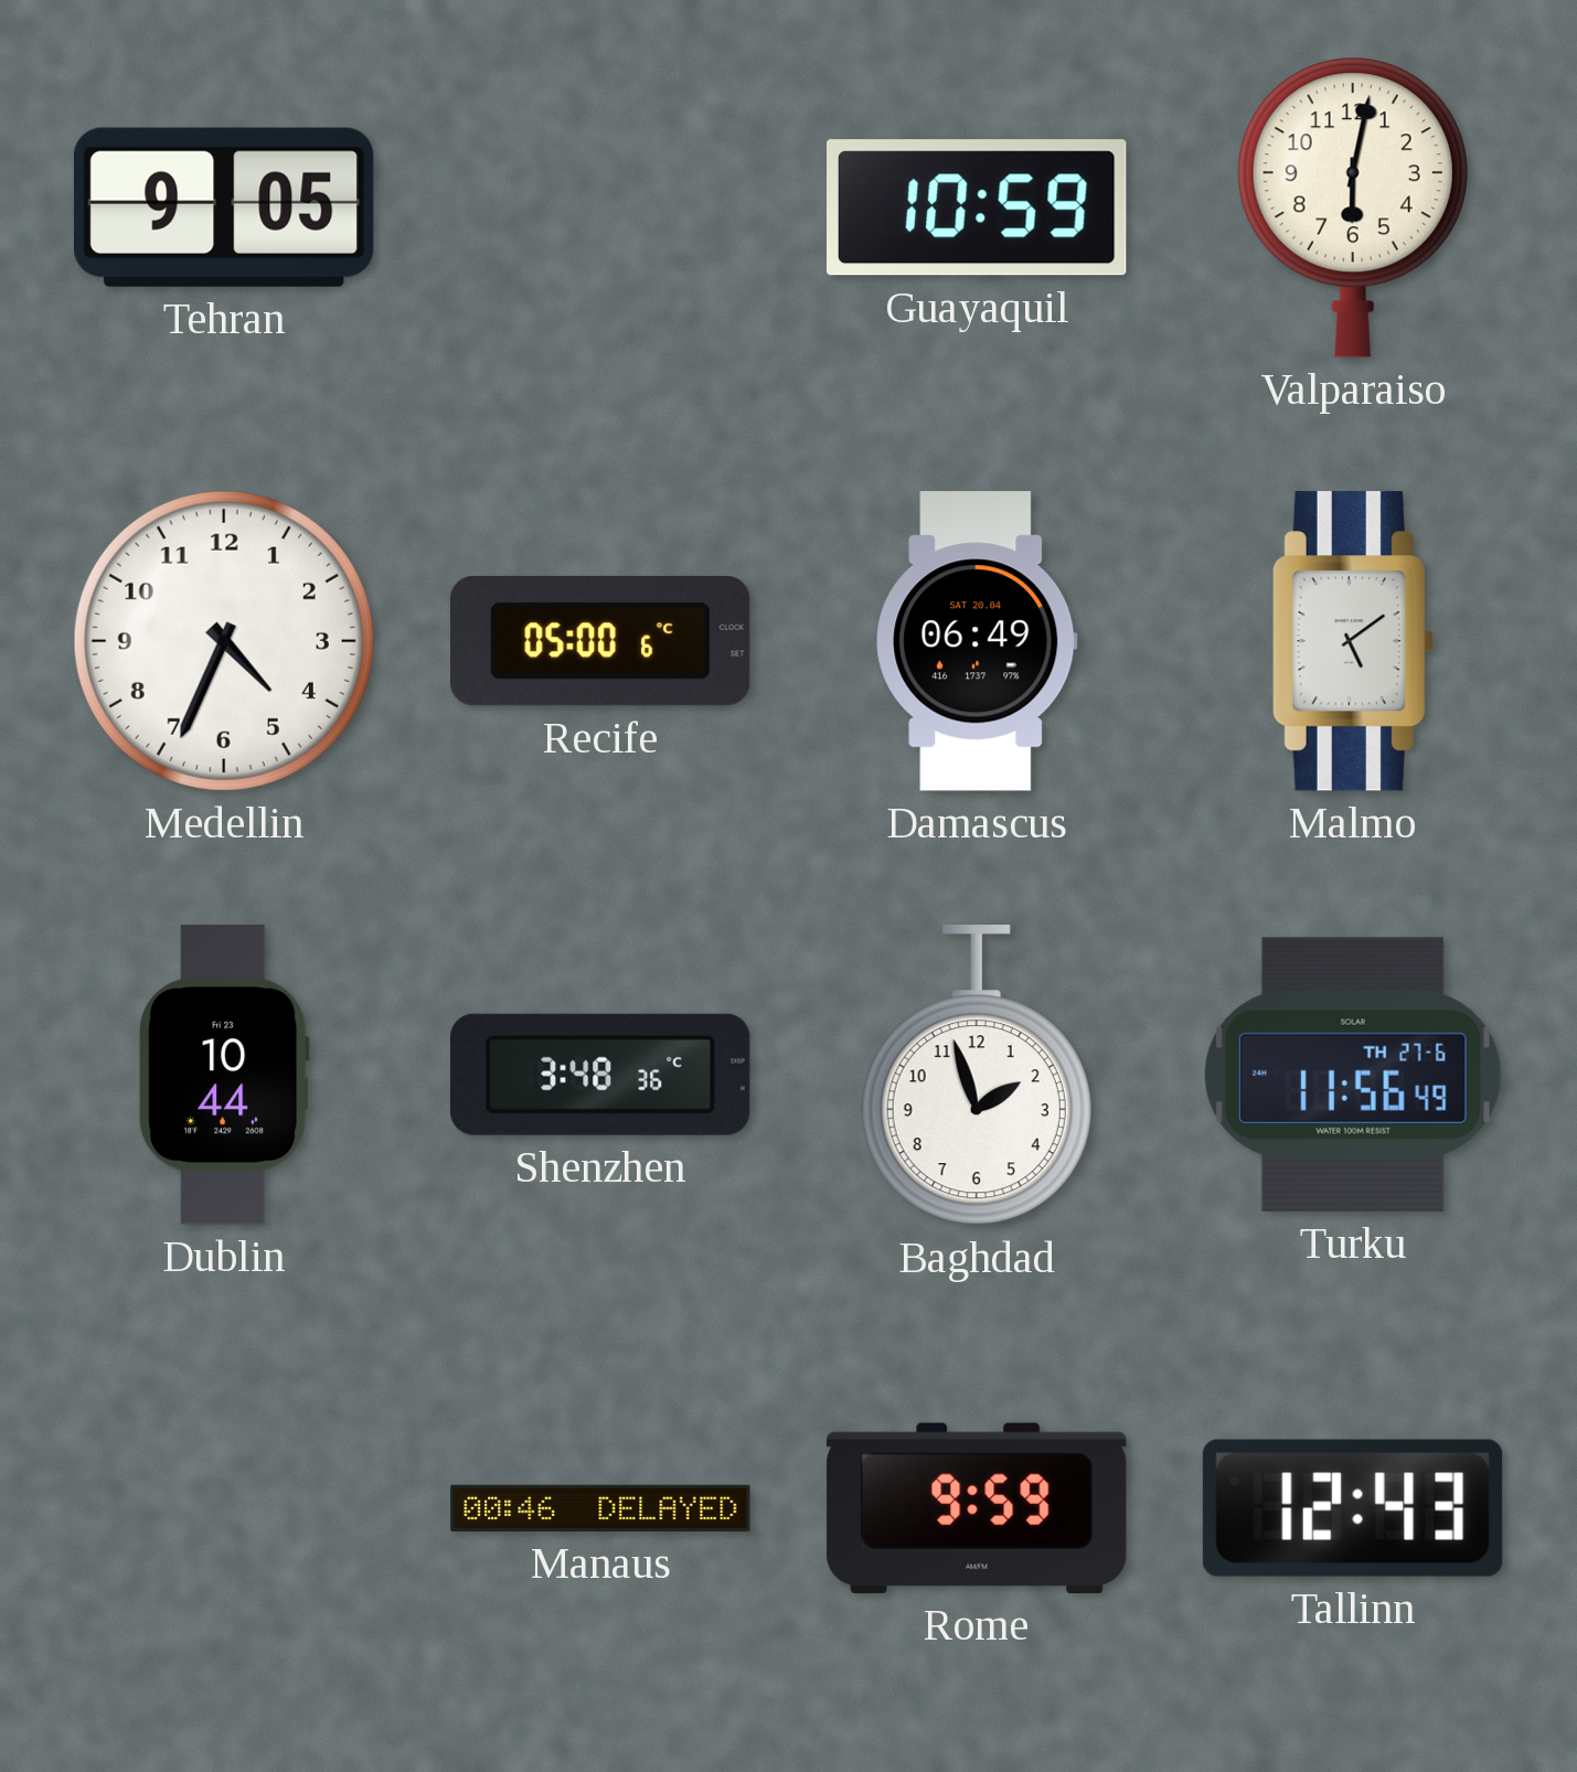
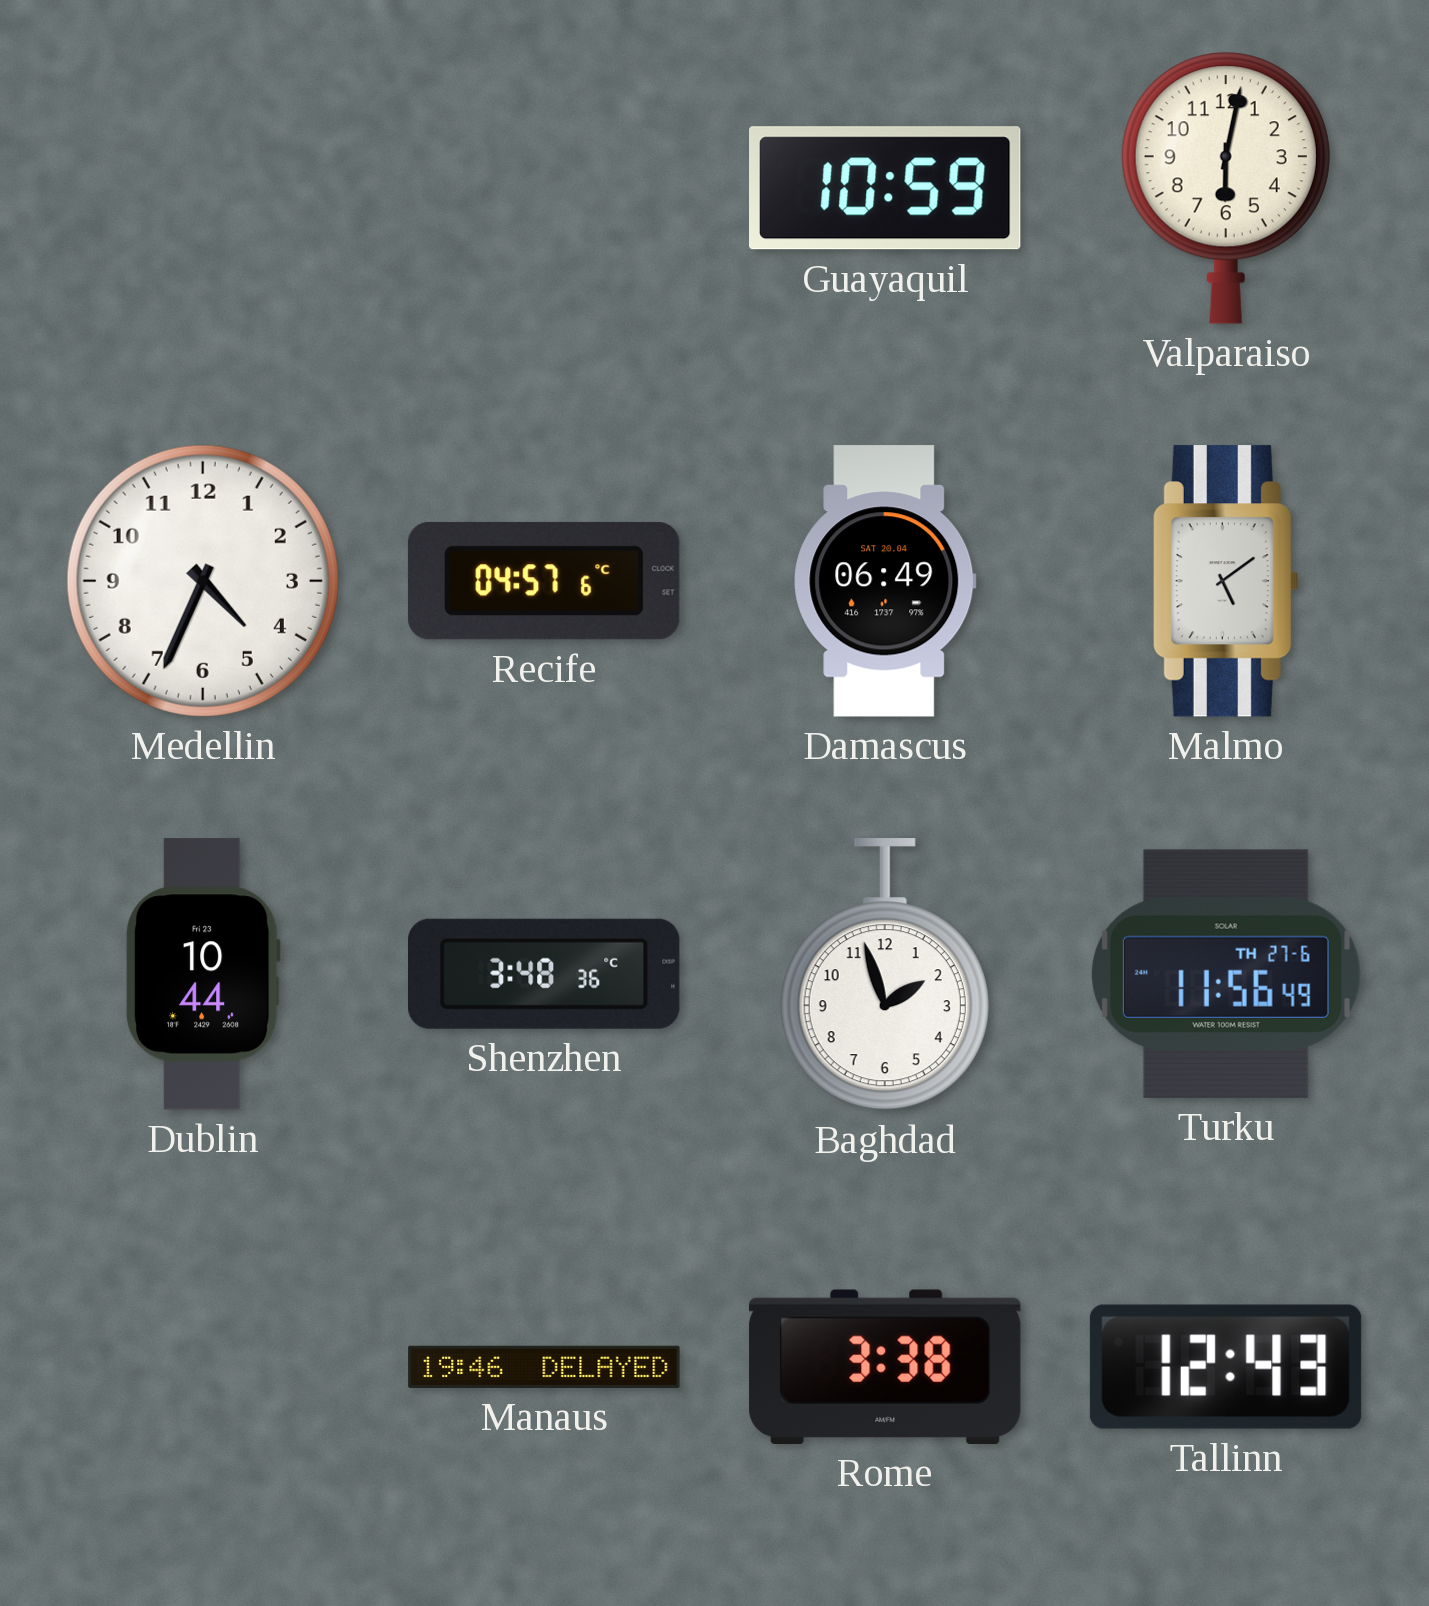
Tehran: 9:05 -> none (224, 207)
Recife: 05:00 -> 04:57 (544, 581)
Manaus: 00:46 -> 19:46 (544, 1367)
Rome: 9:59 -> 3:38 (885, 1367)
